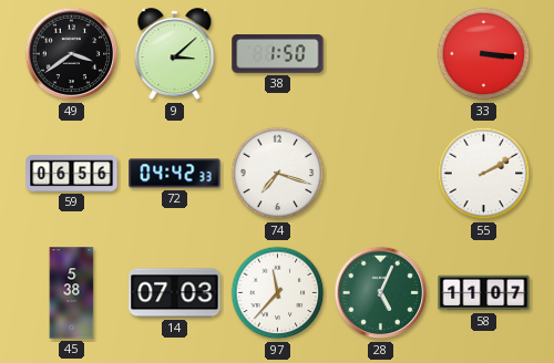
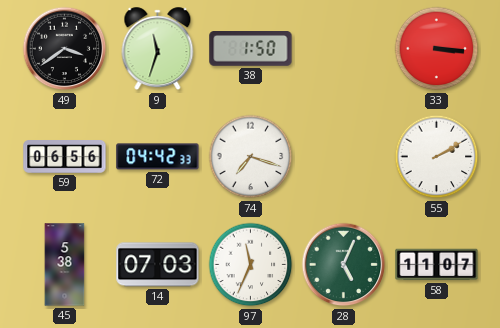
9: 3:08 -> 11:33 (158, 49)
97: 11:37 -> 11:34 (251, 265)
